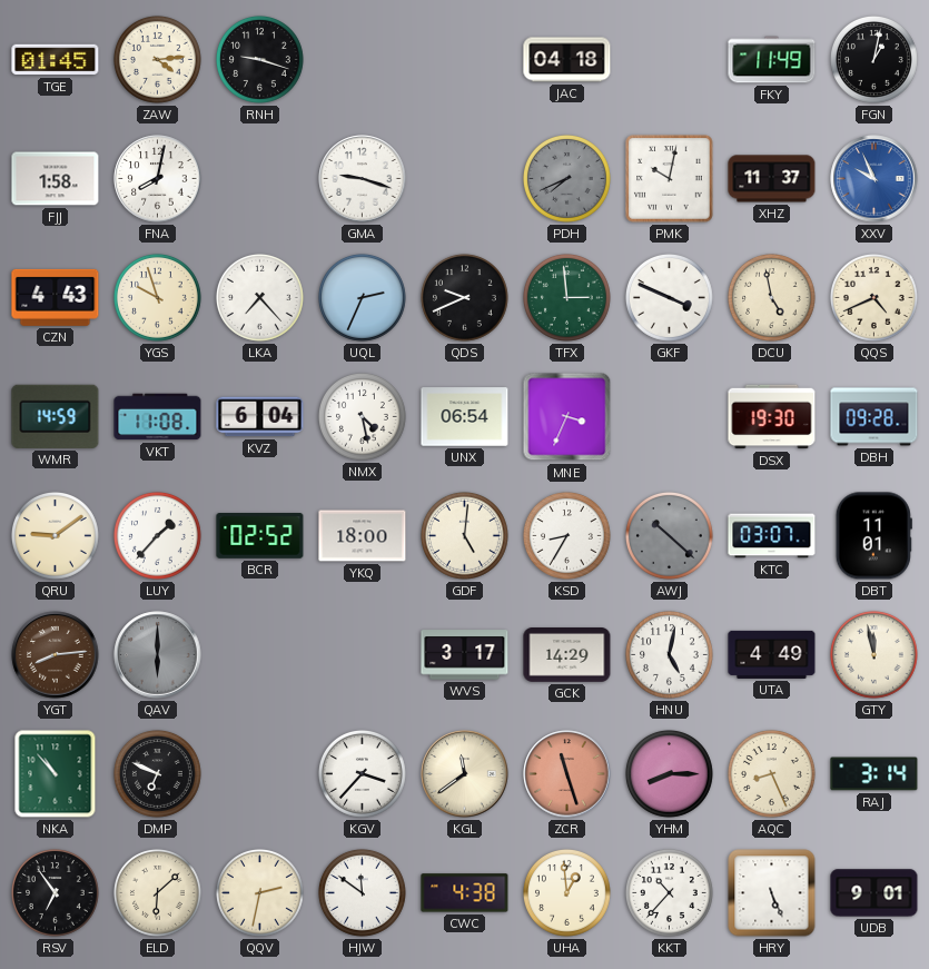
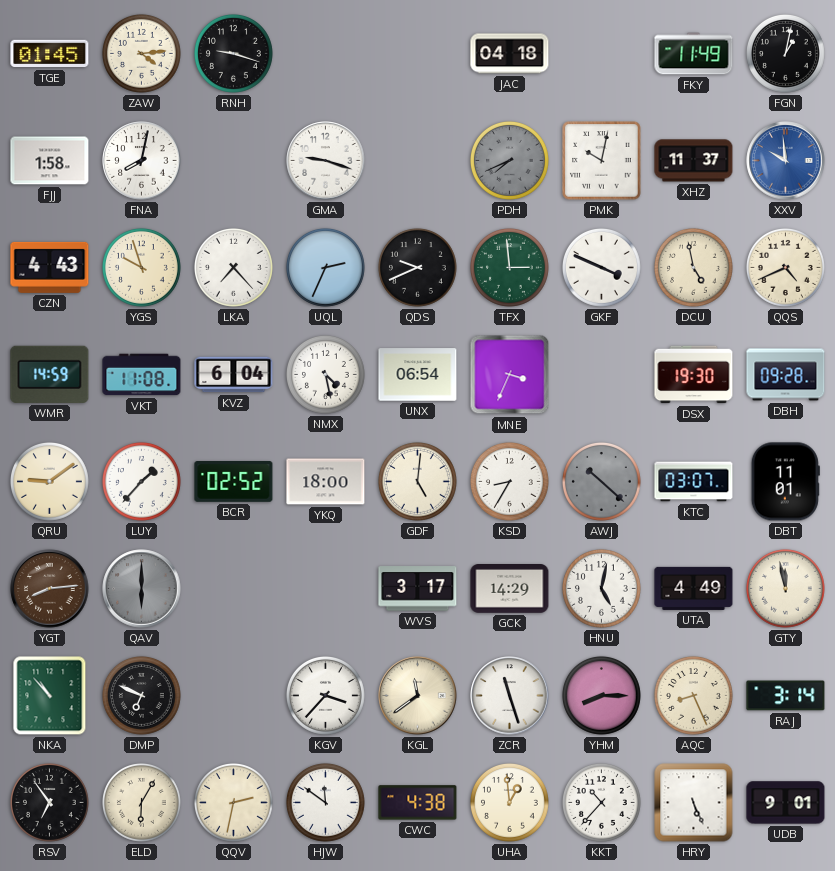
XXV: 9:56 -> 9:59 (786, 161)
ZCR dial: salmon -> white (510, 696)
ELD: 6:08 -> 6:05 (141, 802)
